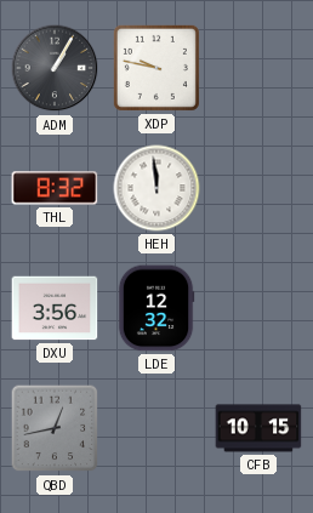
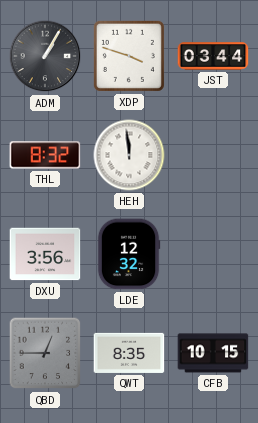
XDP: 9:47 -> 3:48 (129, 56)
JST: none -> 03:44 (213, 56)
QBD: 12:43 -> 12:45 (45, 353)
QWT: none -> 8:35 (129, 353)
